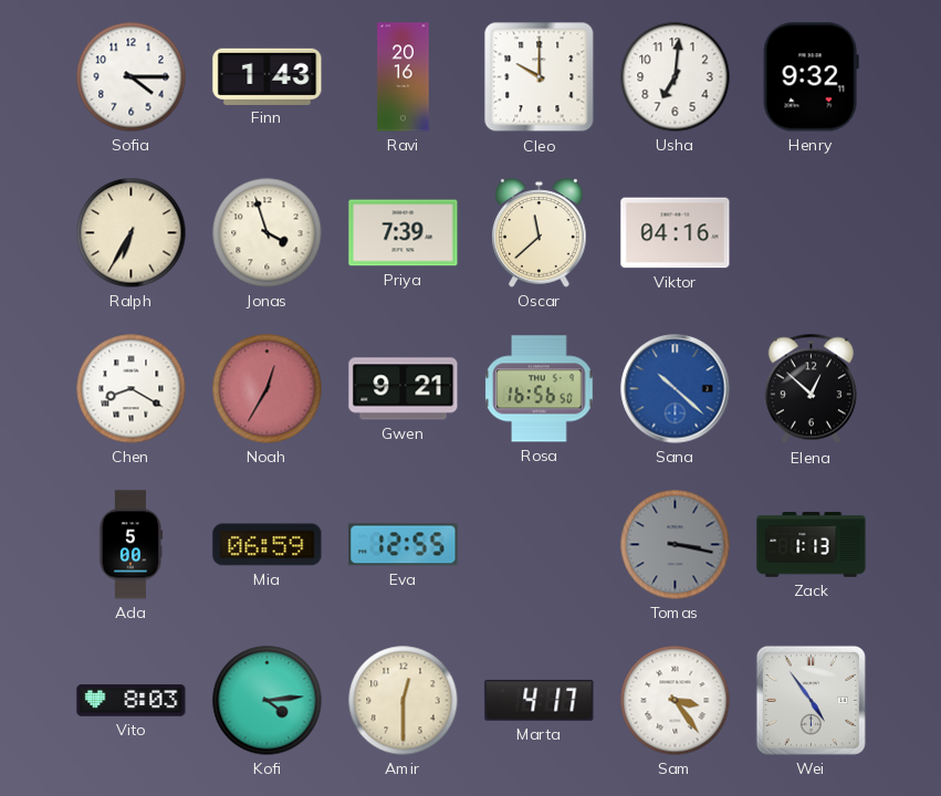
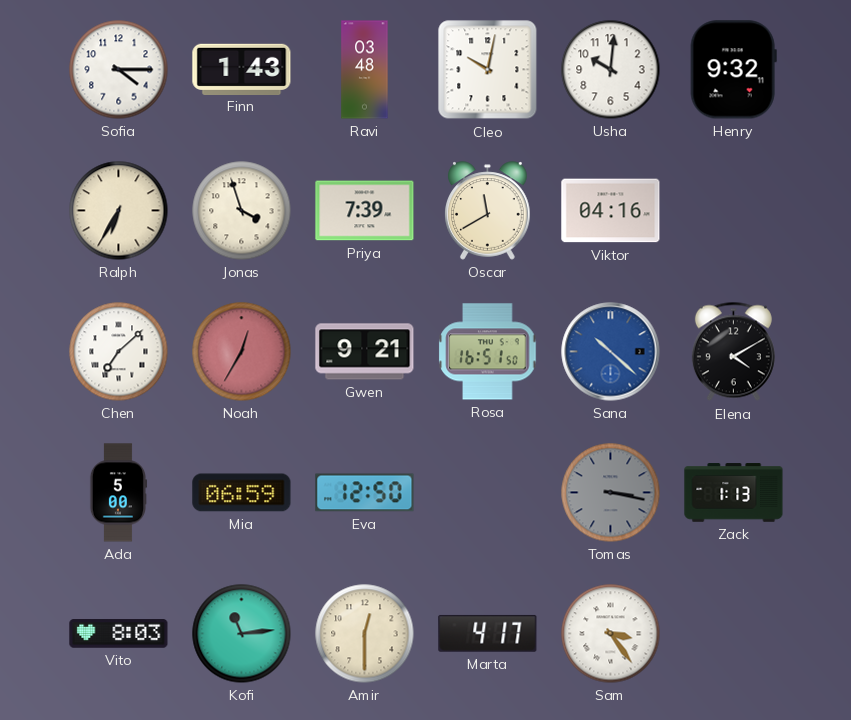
Ravi: 20:16 -> 03:48 (365, 70)
Cleo: 10:00 -> 10:02 (488, 70)
Usha: 7:01 -> 10:01 (611, 70)
Oscar: 11:38 -> 11:40 (488, 211)
Chen: 8:20 -> 7:08 (119, 352)
Rosa: 16:56 -> 16:51 (488, 352)
Elena: 12:52 -> 4:10 (733, 352)
Eva: 12:55 -> 12:50 (365, 493)
Kofi: 4:14 -> 11:14 (242, 634)
Wei: 4:54 -> none (811, 700)
